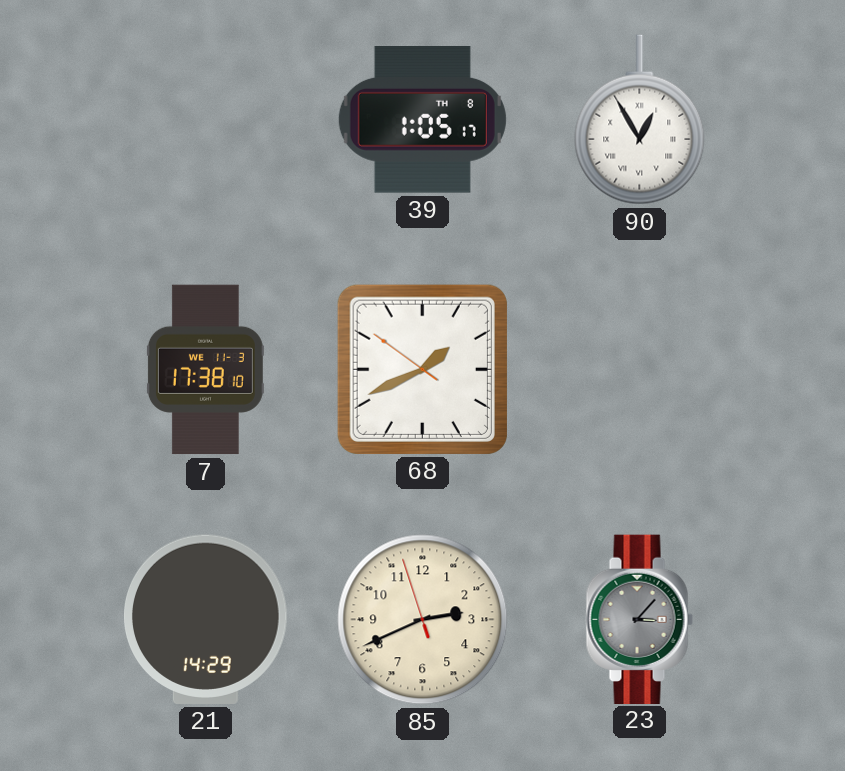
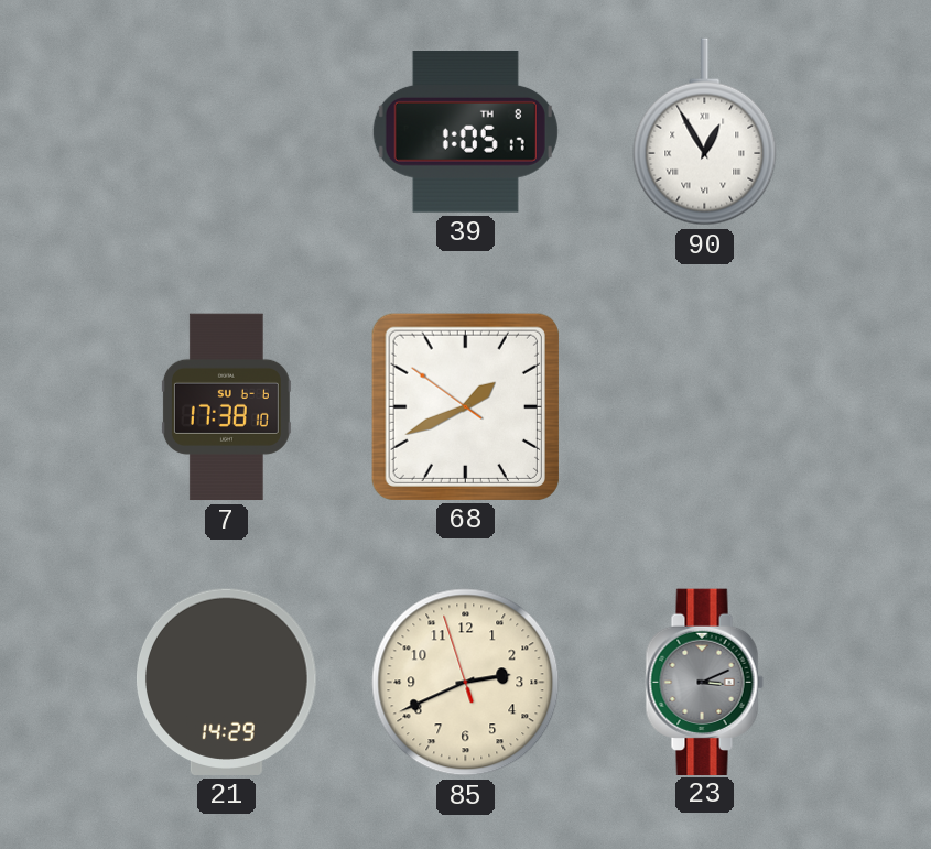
7 date: WE 11-3 -> SU 6-6 (226, 407)
23: 3:07 -> 3:11 (704, 682)
